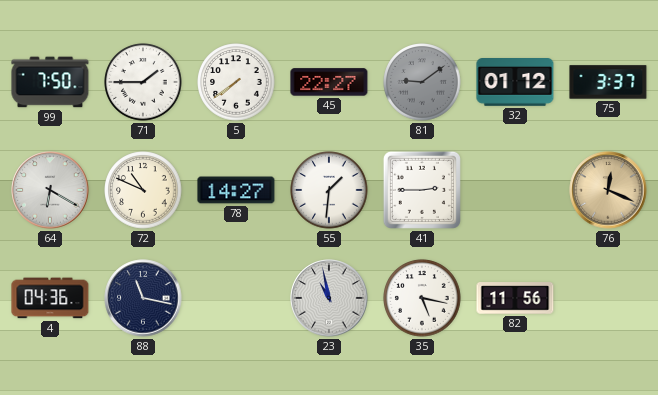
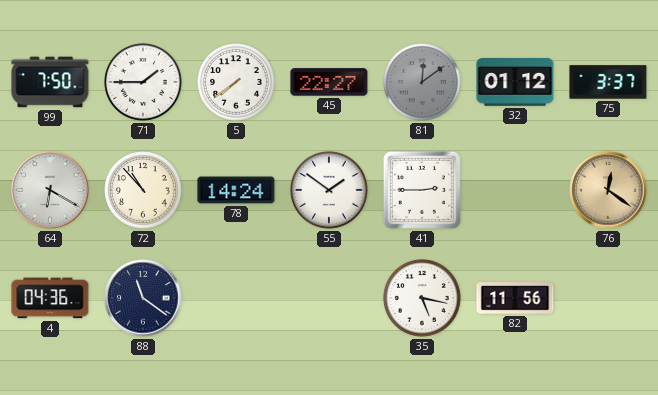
81: 9:09 -> 12:09 (422, 82)
72: 10:49 -> 10:53 (143, 190)
78: 14:27 -> 14:24 (236, 190)
55: 1:31 -> 1:51 (329, 190)
76: 12:19 -> 12:21 (608, 190)
88: 11:17 -> 11:21 (143, 298)
23: 10:58 -> none (329, 298)
